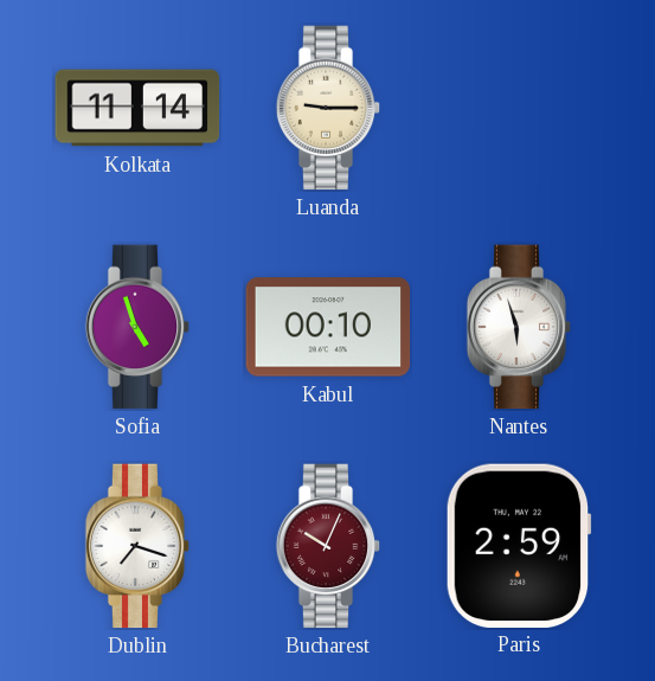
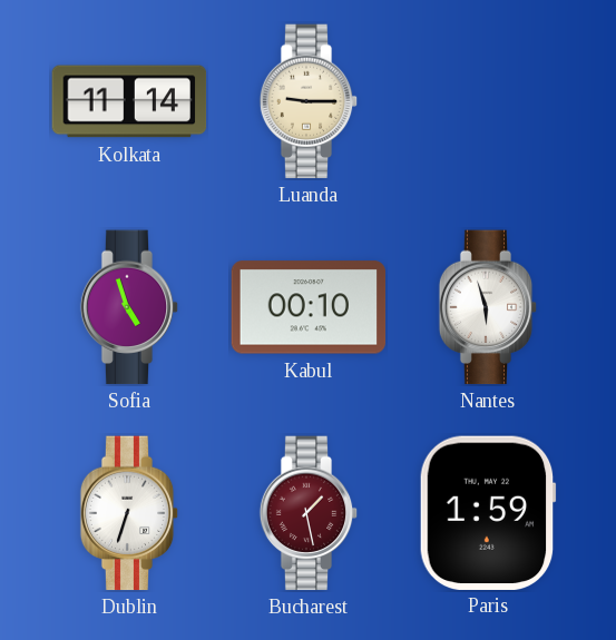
Dublin: 7:18 -> 6:33 (129, 513)
Bucharest: 10:04 -> 1:28 (309, 513)
Paris: 2:59 -> 1:59 (488, 512)
